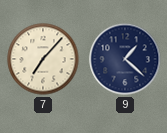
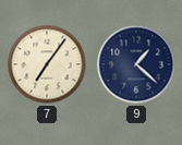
7: 7:07 -> 7:06 (47, 64)
